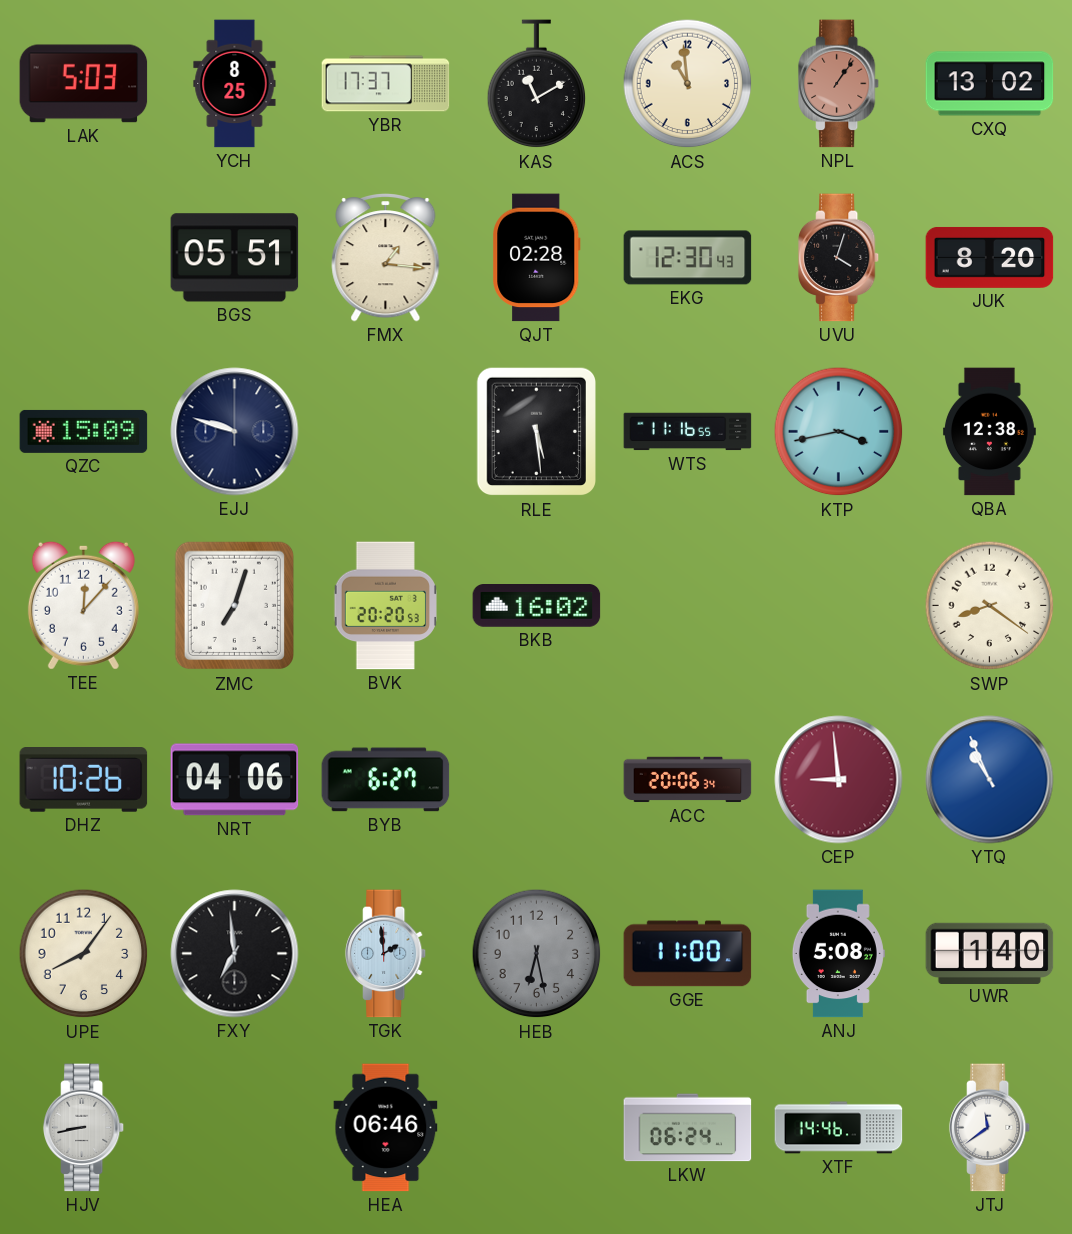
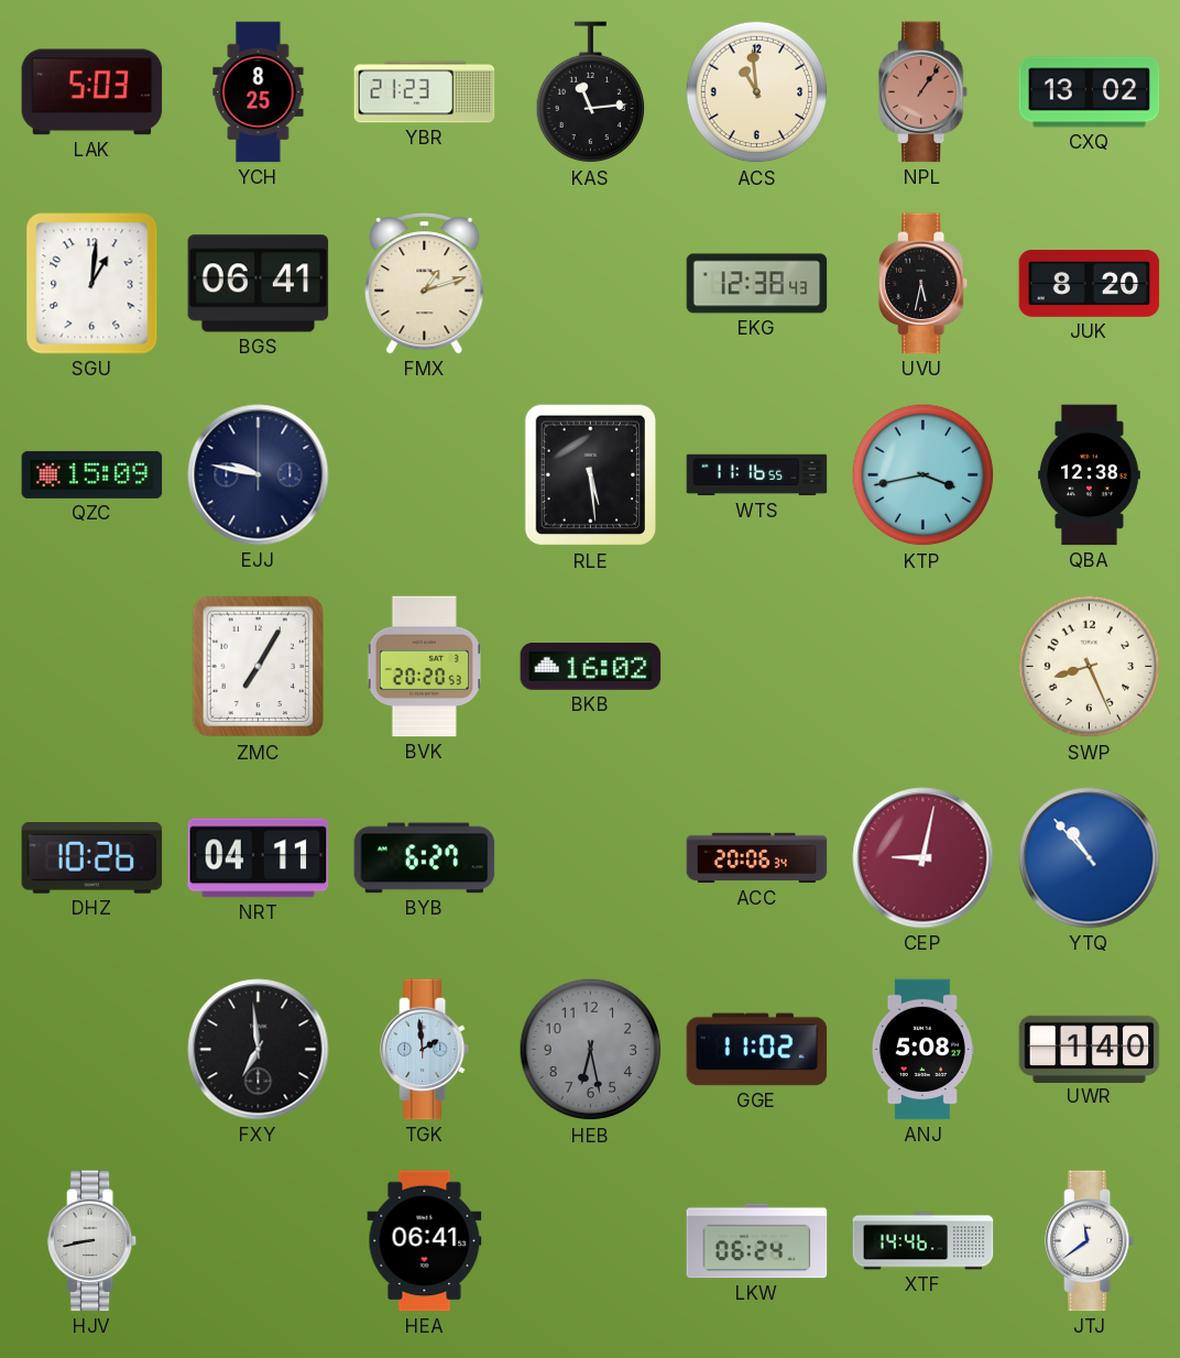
YBR: 17:37 -> 21:23 (425, 92)
KAS: 11:10 -> 11:14 (591, 92)
SGU: none -> 1:01 (92, 284)
BGS: 05:51 -> 06:41 (259, 284)
FMX: 1:16 -> 1:12 (425, 284)
QJT: 02:28 -> none (537, 258)
EKG: 12:30 -> 12:38 (757, 284)
UVU: 4:03 -> 5:32 (924, 284)
EJJ: 9:48 -> 9:47 (259, 475)
TEE: 12:07 -> none (83, 605)
ZMC: 7:03 -> 7:05 (258, 667)
SWP: 8:21 -> 8:26 (1090, 667)
NRT: 04:06 -> 04:11 (259, 858)
CEP: 8:59 -> 9:02 (924, 858)
YTQ: 10:56 -> 10:53 (1090, 858)
UPE: 8:06 -> none (84, 954)
GGE: 11:00 -> 11:02 (757, 1050)
HEA: 06:46 -> 06:41 (425, 1241)
